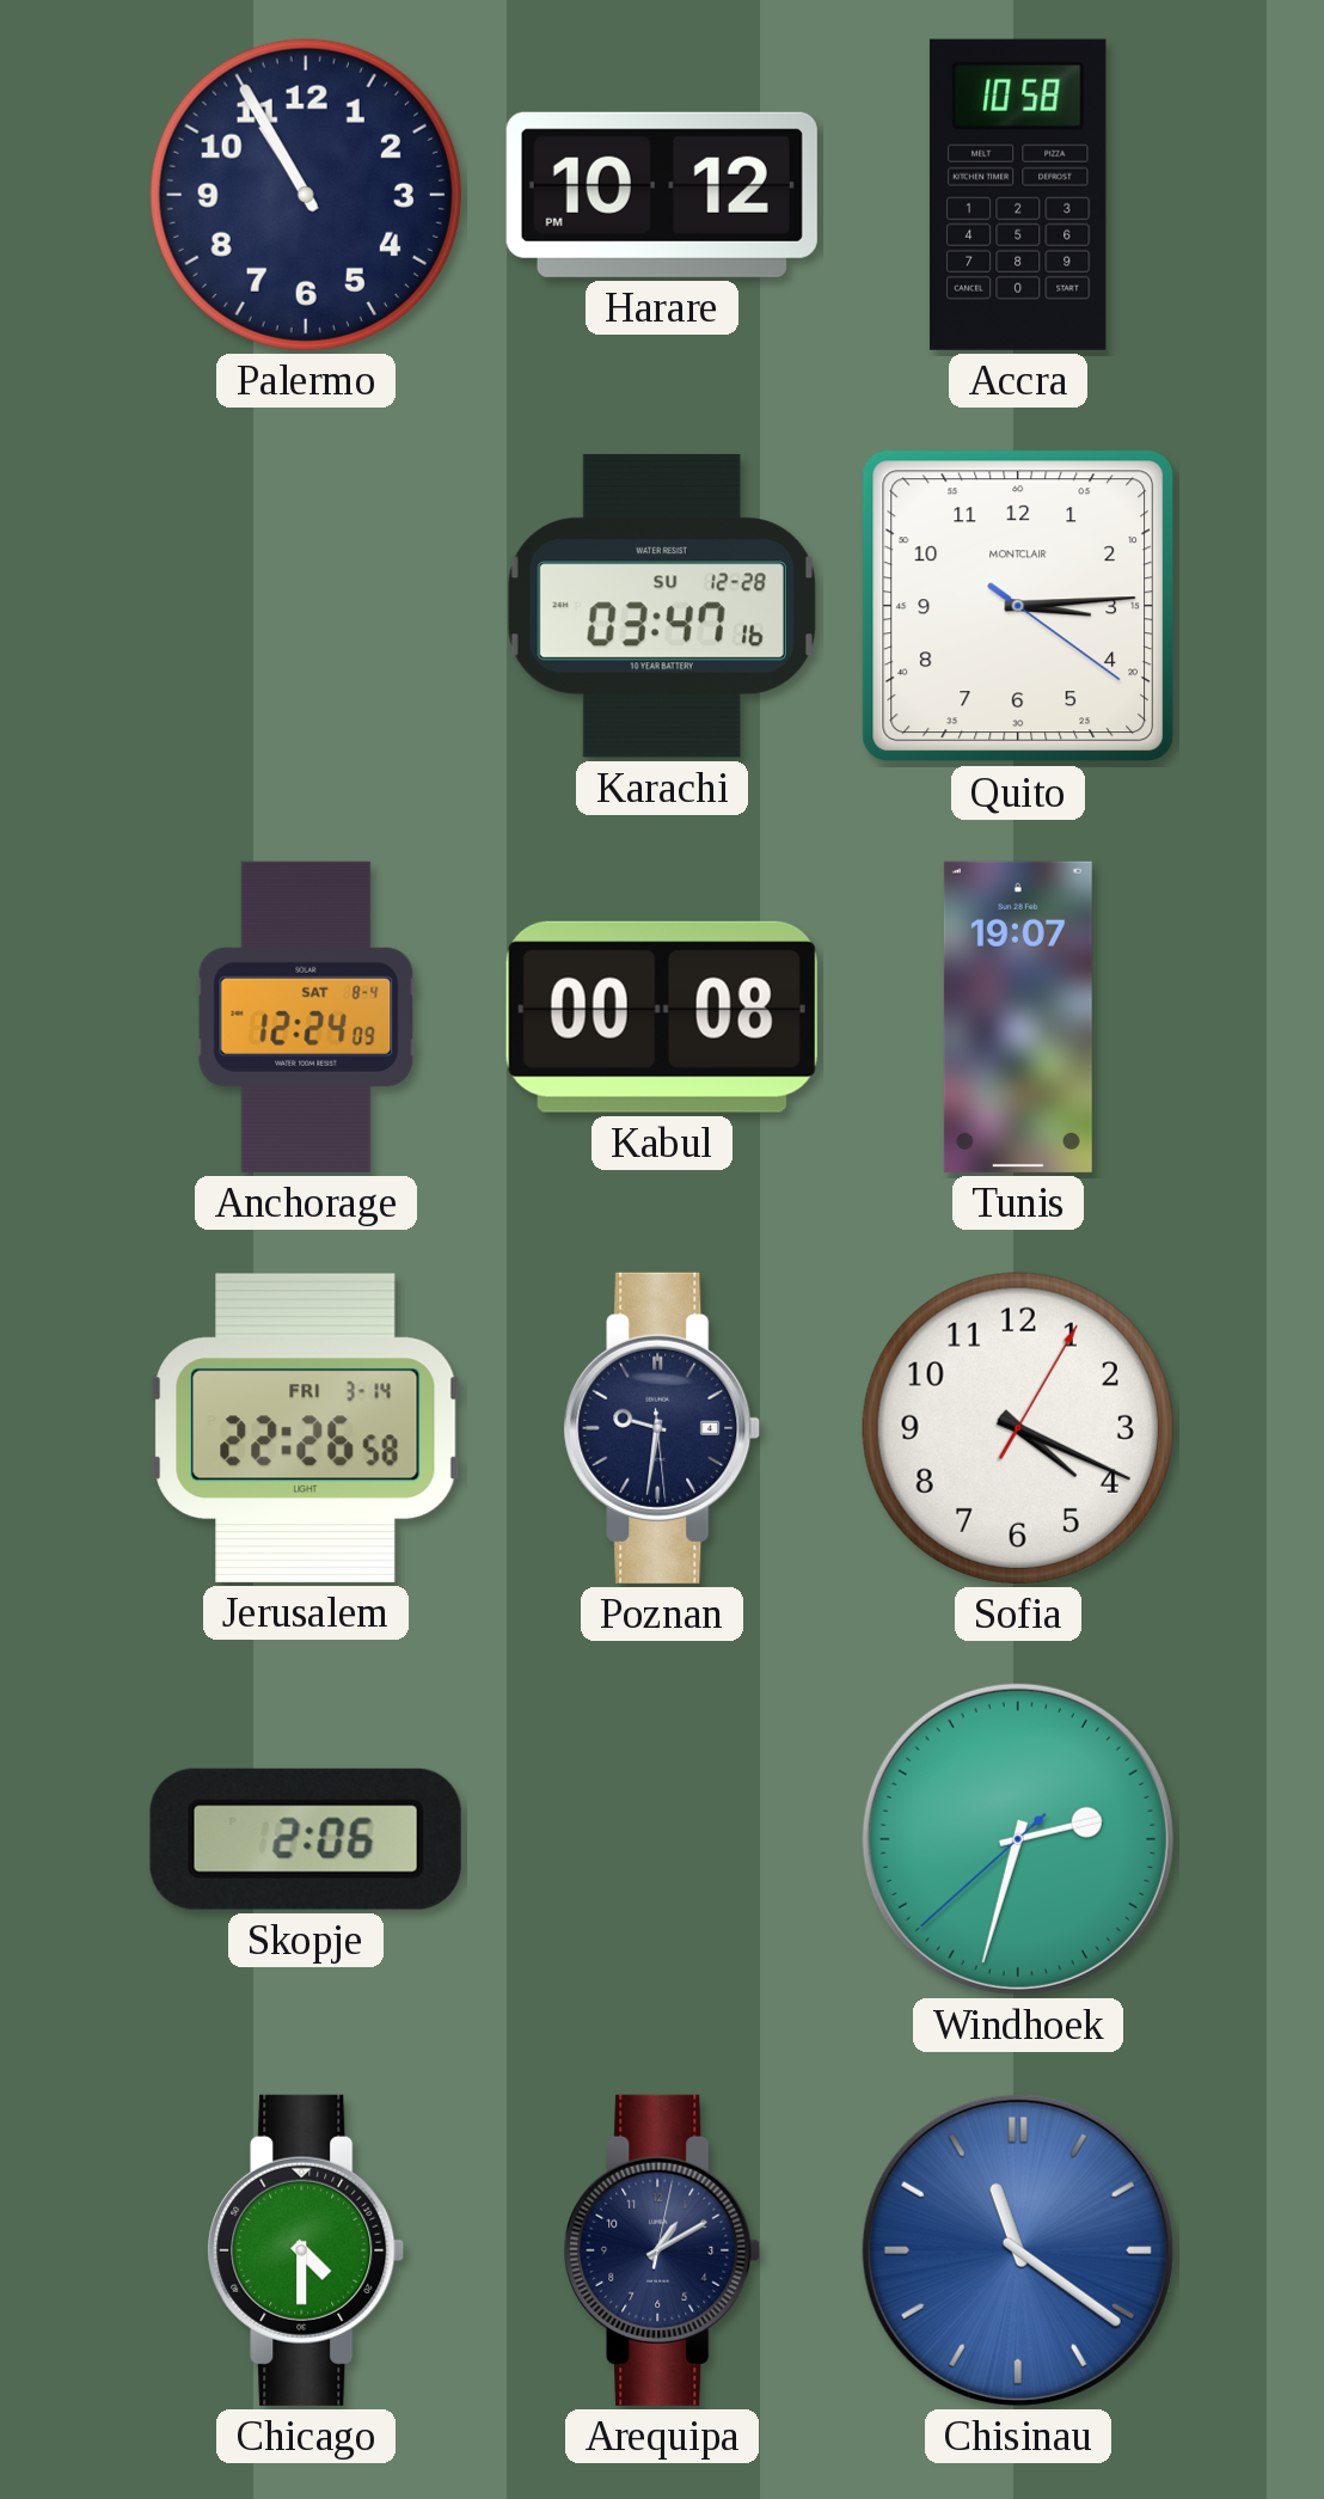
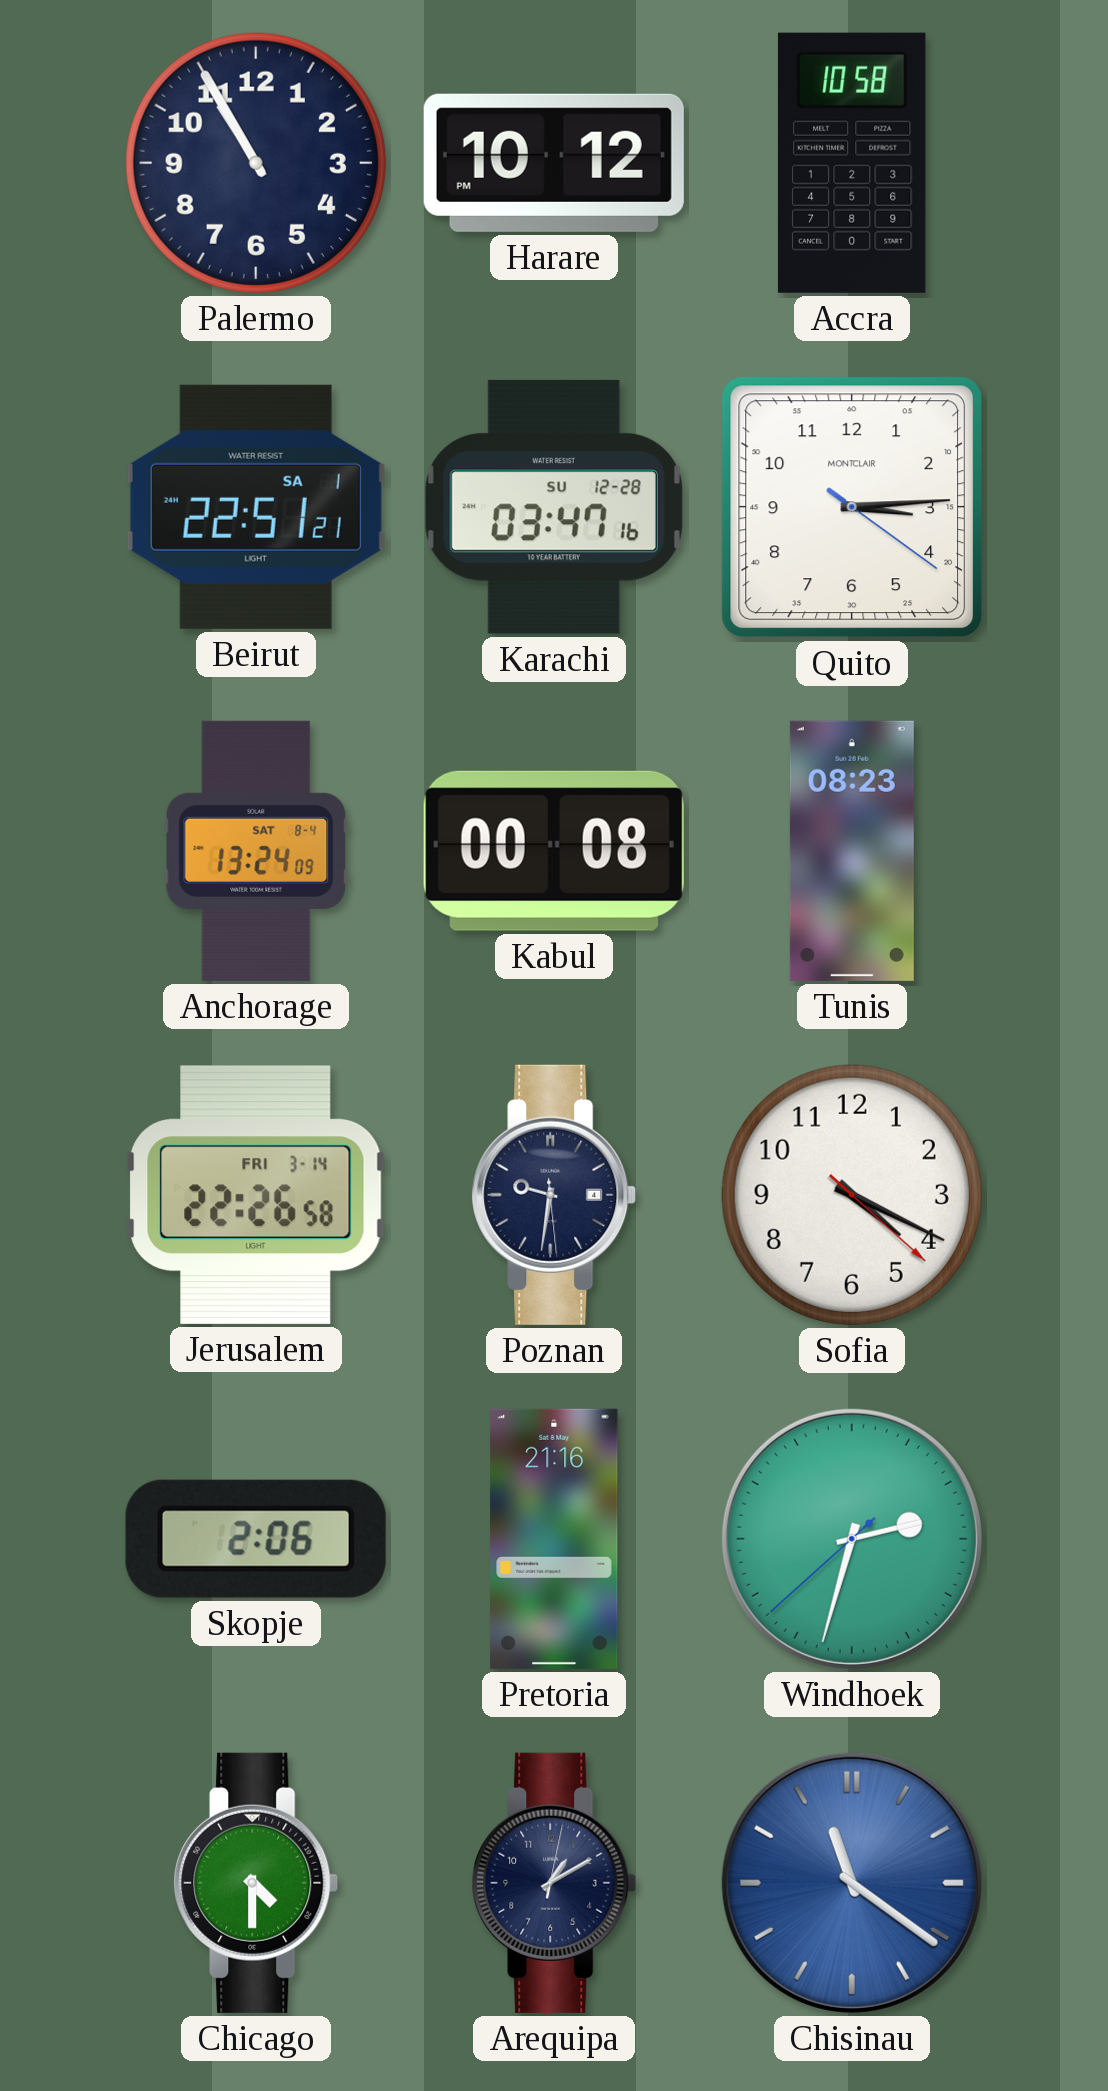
Beirut: none -> 22:51 (256, 507)
Anchorage: 12:24 -> 13:24 (256, 851)
Tunis: 19:07 -> 08:23 (852, 851)
Sofia: 4:19:05 -> 4:19:22 (852, 1195)
Pretoria: none -> 21:16 (554, 1539)
